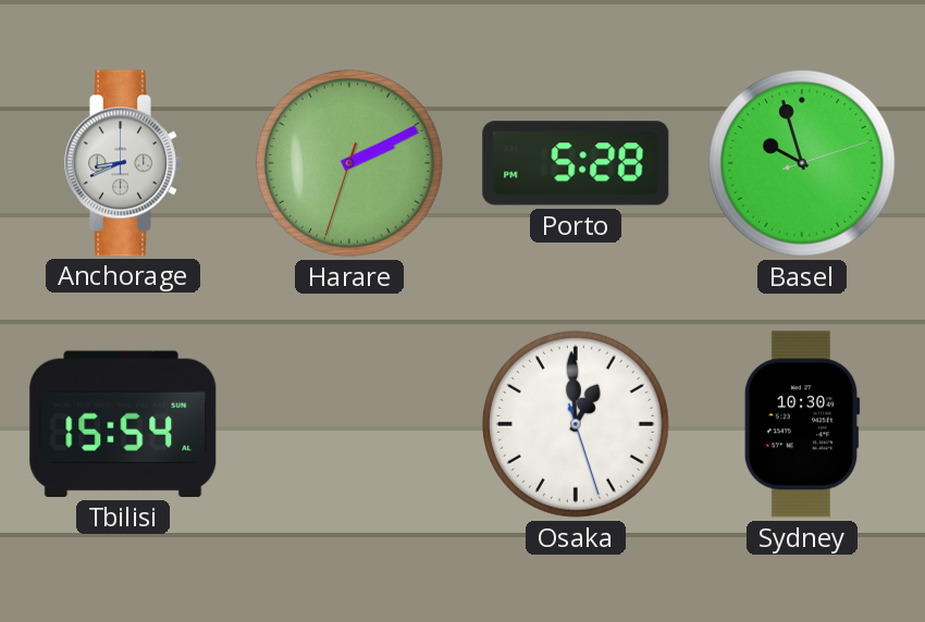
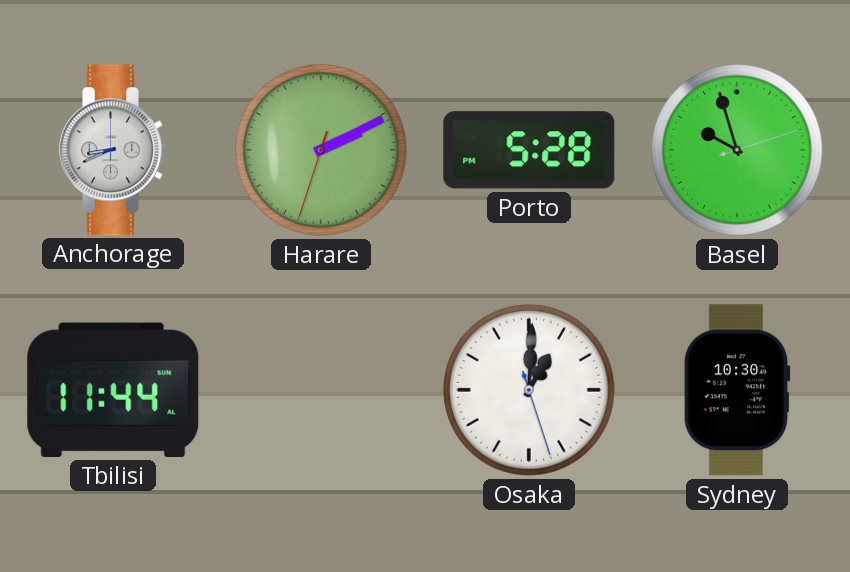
Tbilisi: 15:54 -> 11:44 (113, 390)
Osaka: 12:59 -> 1:00 (529, 390)
